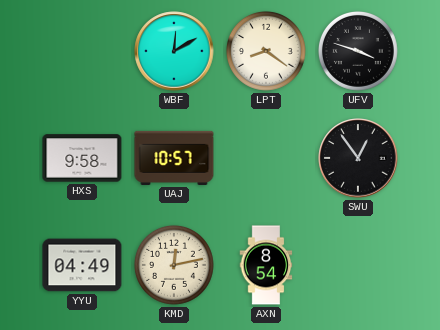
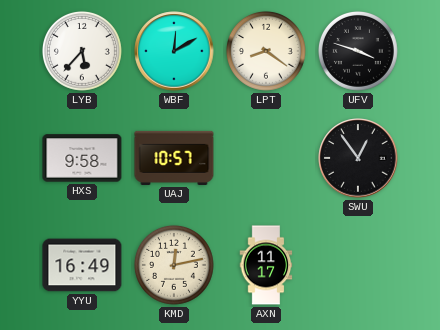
LYB: none -> 5:37 (82, 51)
YYU: 04:49 -> 16:49 (82, 265)
AXN: 8:54 -> 11:17 (266, 265)
